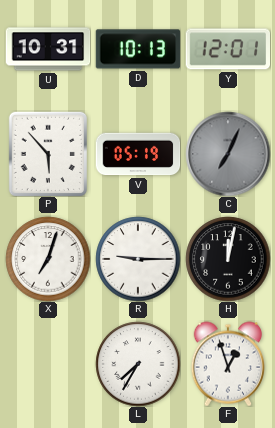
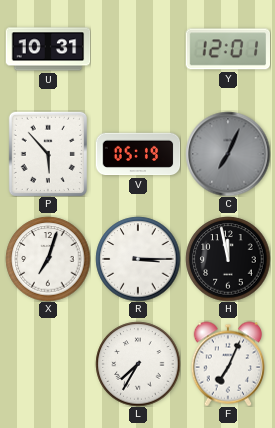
D: 10:13 -> none (138, 49)
R: 9:15 -> 3:15 (138, 259)
H: 12:02 -> 11:58 (228, 259)
F: 12:57 -> 7:04 (228, 364)
